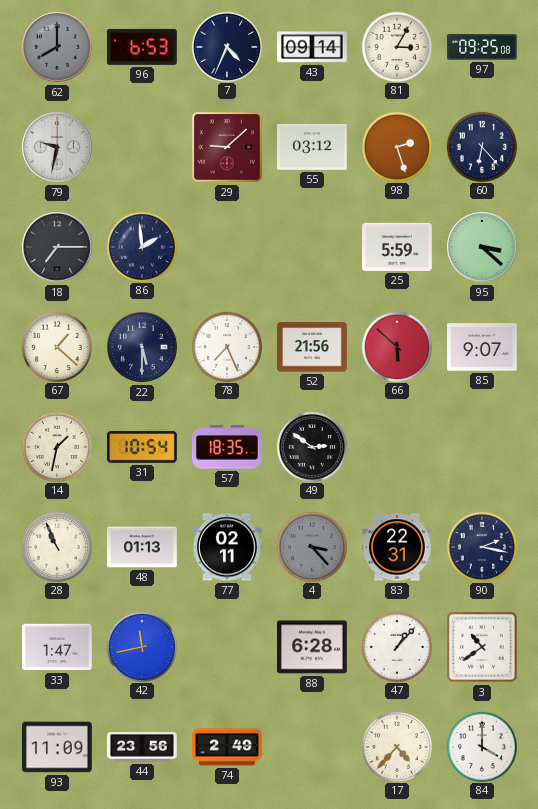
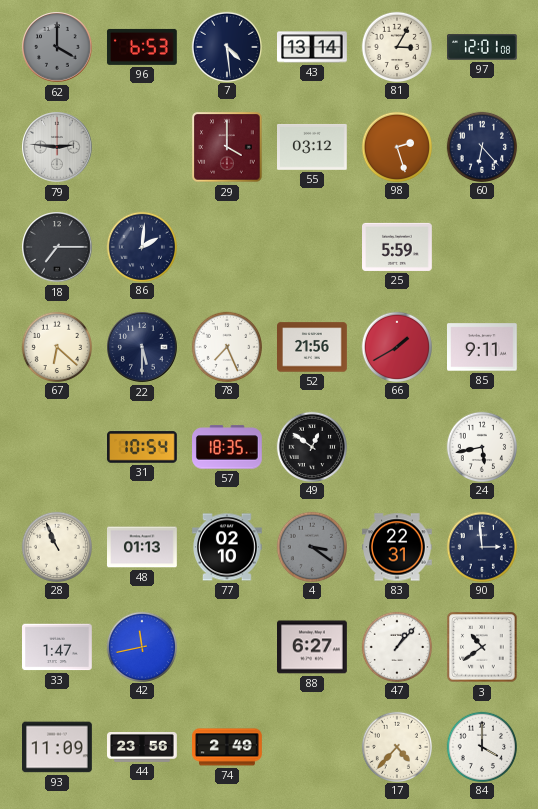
62: 8:00 -> 4:00 (57, 47)
7: 4:34 -> 4:29 (226, 46)
43: 09:14 -> 13:14 (313, 47)
97: 09:25 -> 12:01 (483, 47)
79: 9:32 -> 2:46 (57, 147)
29: 9:08 -> 4:00 (227, 147)
86: 1:59 -> 2:01 (141, 246)
95: 3:22 -> none (482, 247)
67: 1:22 -> 6:22 (56, 346)
66: 5:52 -> 1:40 (396, 346)
85: 9:07 -> 9:11 (483, 347)
14: 1:32 -> none (56, 446)
49: 2:51 -> 12:51 (311, 446)
24: none -> 5:43 (481, 446)
77: 02:11 -> 02:10 (228, 547)
4: 3:23 -> 3:21 (311, 546)
90: 2:17 -> 2:59 (481, 546)
88: 6:28 -> 6:27 (313, 647)
